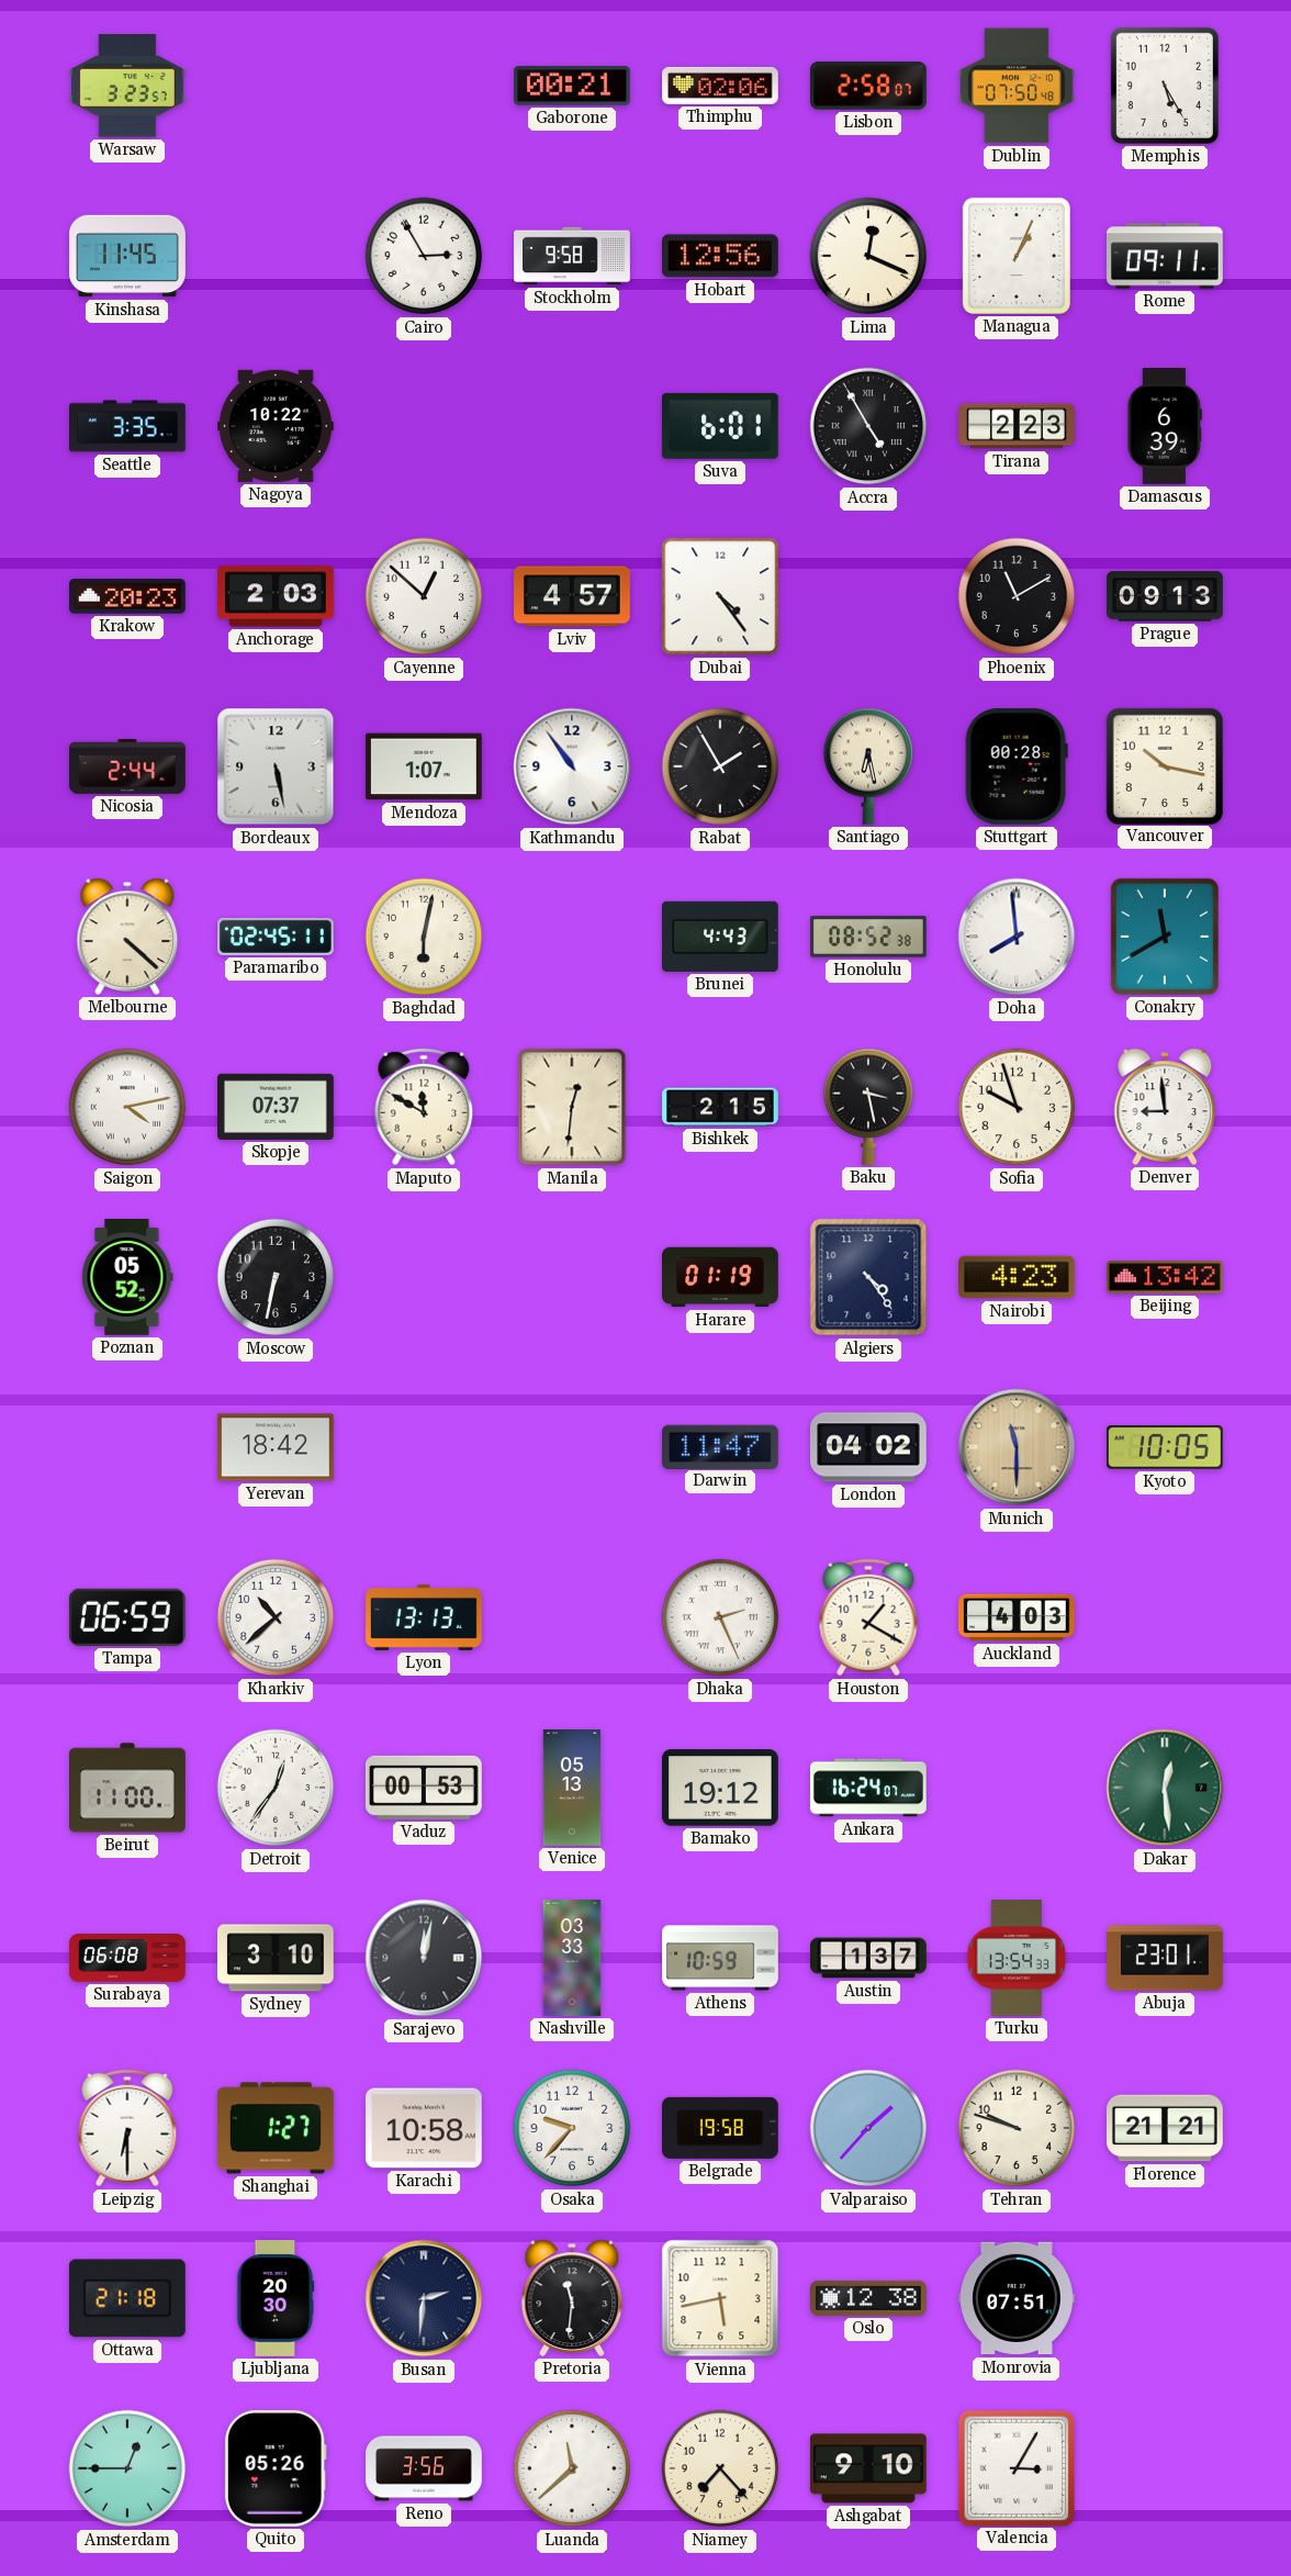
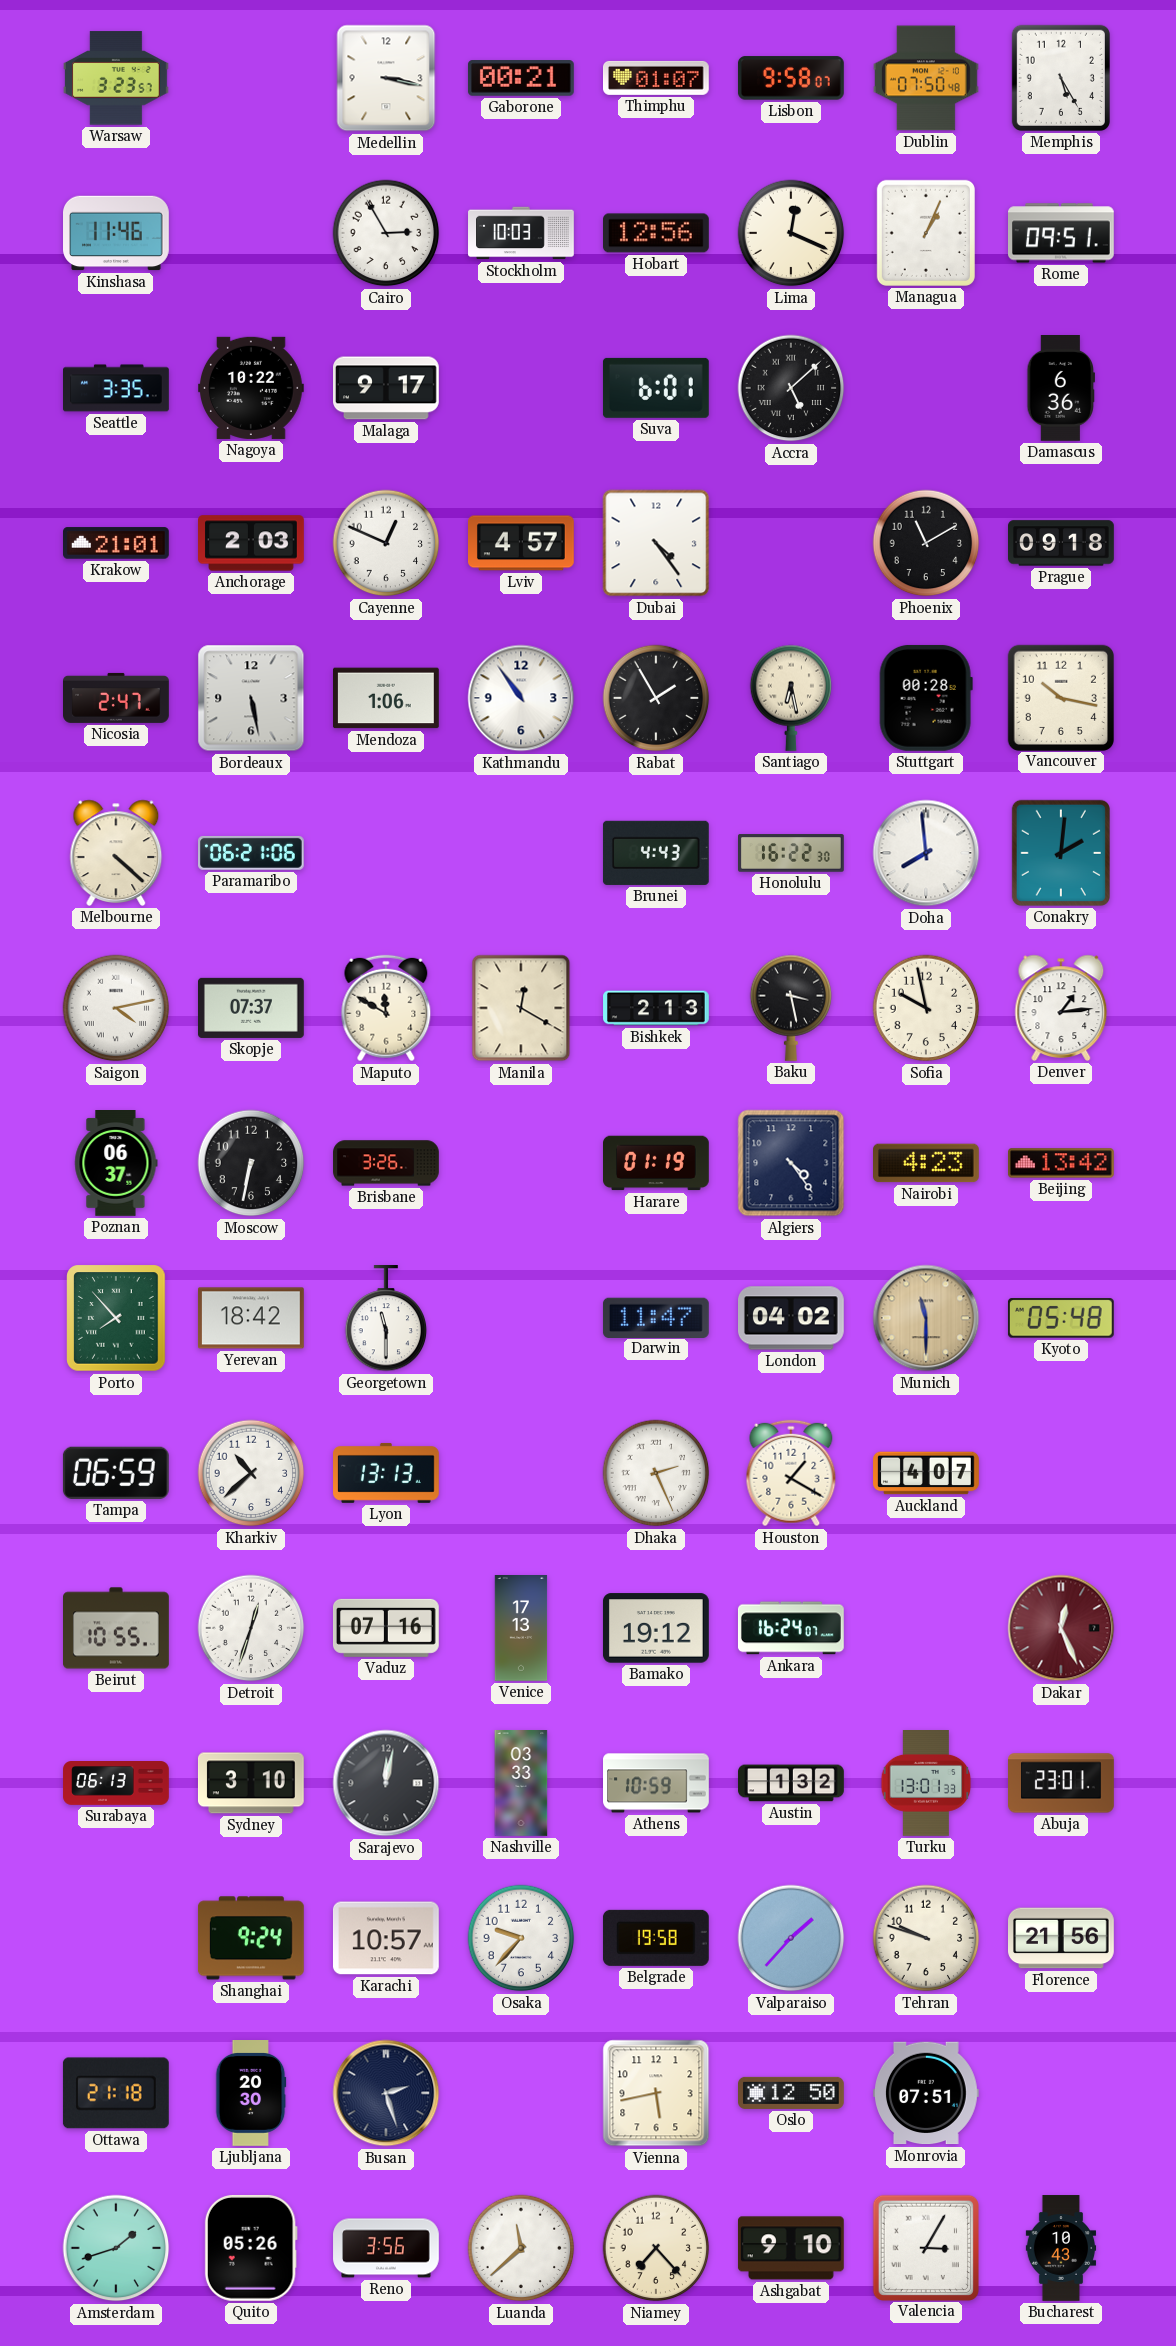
Medellin: none -> 3:17 (386, 78)
Thimphu: 02:06 -> 01:07 (657, 78)
Lisbon: 2:58 -> 9:58 (791, 78)
Kinshasa: 11:45 -> 11:46 (117, 233)
Stockholm: 9:58 -> 10:03 (521, 233)
Rome: 09:11 -> 09:51 (1062, 233)
Malaga: none -> 9:17 (387, 388)
Accra: 4:55 -> 5:08 (791, 388)
Tirana: 2:23 -> none (1017, 426)
Damascus: 6:39 -> 6:36 (1061, 389)
Krakow: 20:23 -> 21:01 (117, 543)
Cayenne: 12:52 -> 12:49 (386, 543)
Prague: 09:13 -> 09:18 (1062, 543)
Nicosia: 2:44 -> 2:47 (117, 698)
Mendoza: 1:07 -> 1:06 (387, 698)
Paramaribo: 02:45 -> 06:21 (252, 853)
Baghdad: 6:02 -> none (424, 937)
Honolulu: 08:52 -> 16:22 (792, 853)
Conakry: 11:40 -> 2:01 (1061, 853)
Manila: 12:31 -> 12:20 (521, 1008)
Bishkek: 2:15 -> 2:13 (656, 1008)
Sofia: 9:57 -> 9:58 (926, 1008)
Denver: 8:59 -> 1:14 (1061, 1008)
Poznan: 05:52 -> 06:37 (116, 1164)
Brisbane: none -> 3:26 (386, 1163)
Porto: none -> 7:53 (116, 1318)
Georgetown: none -> 11:30 (386, 1319)
Kyoto: 10:05 -> 05:48 (1061, 1318)
Auckland: 4:03 -> 4:07 (926, 1473)
Beirut: 11:00 -> 10:55 (117, 1628)
Detroit: 12:36 -> 12:33 (251, 1628)
Vaduz: 00:53 -> 07:16 (386, 1628)
Venice: 05:13 -> 17:13 (521, 1628)
Dakar: 12:29 -> 12:26 (1061, 1628)
Dakar dial: green -> burgundy (1061, 1628)
Surabaya: 06:08 -> 06:13 (116, 1783)
Austin: 1:37 -> 1:32 (791, 1783)
Turku: 13:54 -> 13:01 (926, 1784)
Leipzig: 6:30 -> none (127, 2128)
Shanghai: 1:27 -> 9:24 (251, 1938)
Karachi: 10:58 -> 10:57 (386, 1938)
Florence: 21:21 -> 21:56 (1062, 1938)
Busan: 2:31 -> 2:27 (386, 2093)
Pretoria: 11:31 -> none (572, 2298)
Oslo: 12:38 -> 12:50 (792, 2093)
Amsterdam: 12:45 -> 1:42 (116, 2248)
Bucharest: none -> 10:43 (1061, 2248)
